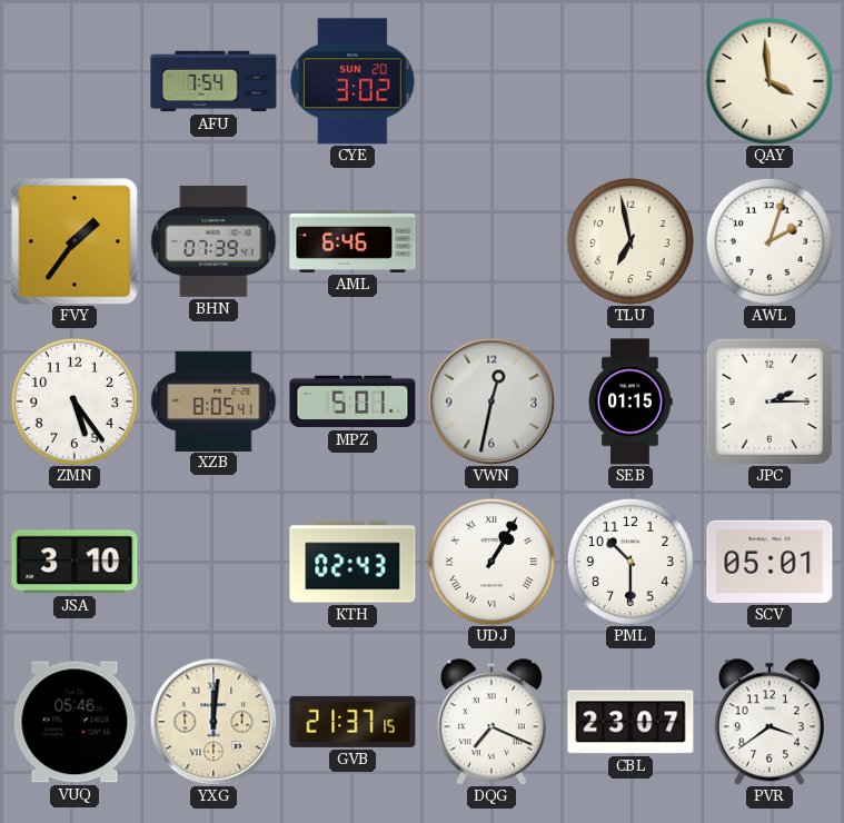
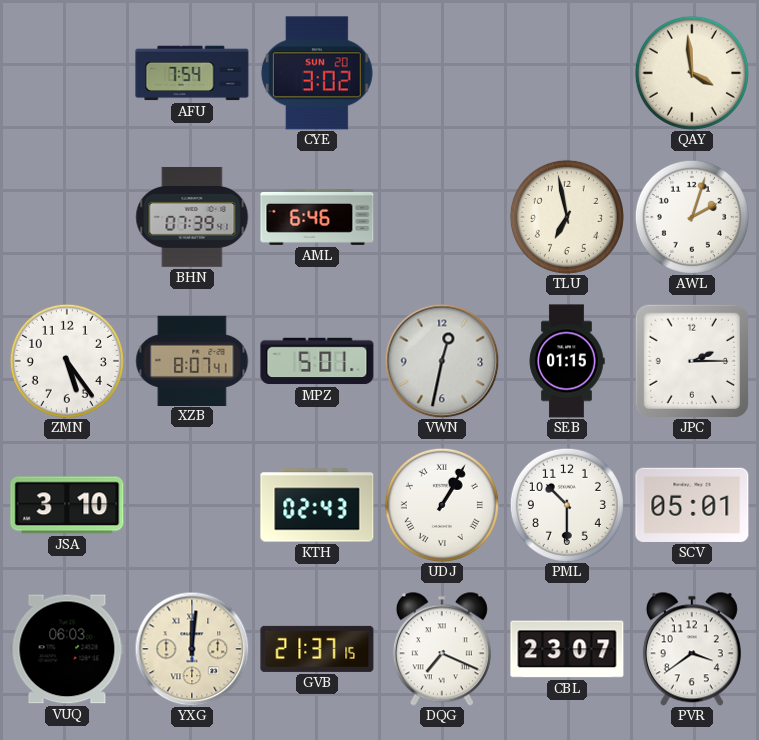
FVY: 1:36 -> none (75, 241)
XZB: 8:05 -> 8:07 (192, 360)
VUQ: 05:46 -> 06:03 (67, 649)
